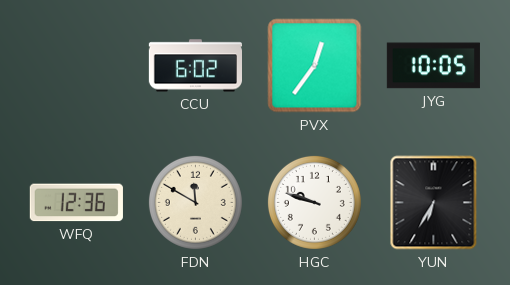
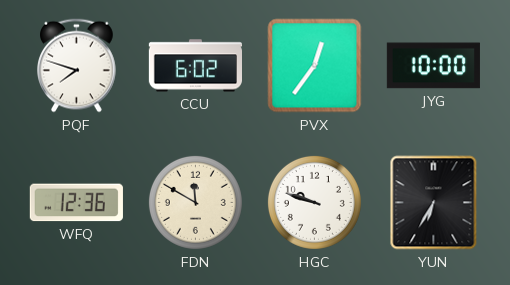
PQF: none -> 7:48 (77, 66)
JYG: 10:05 -> 10:00 (433, 66)
